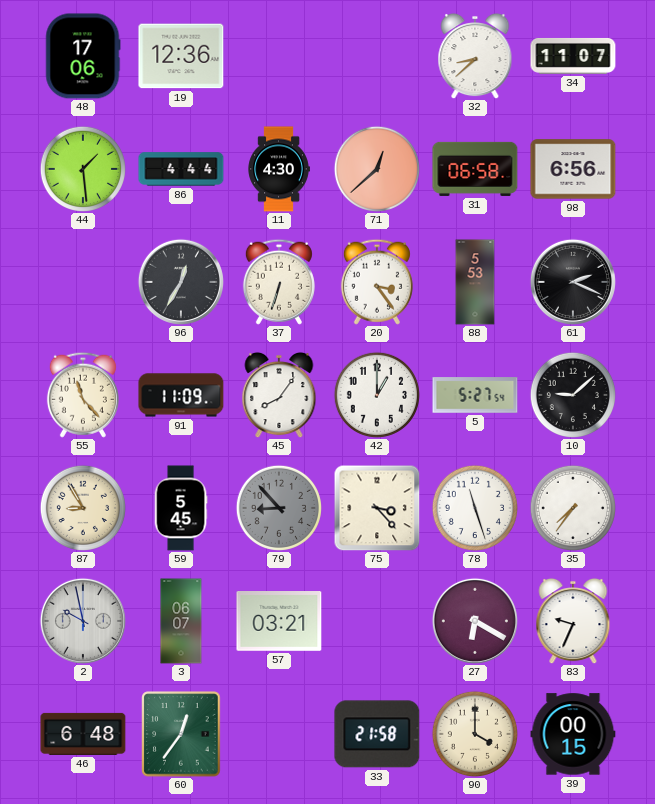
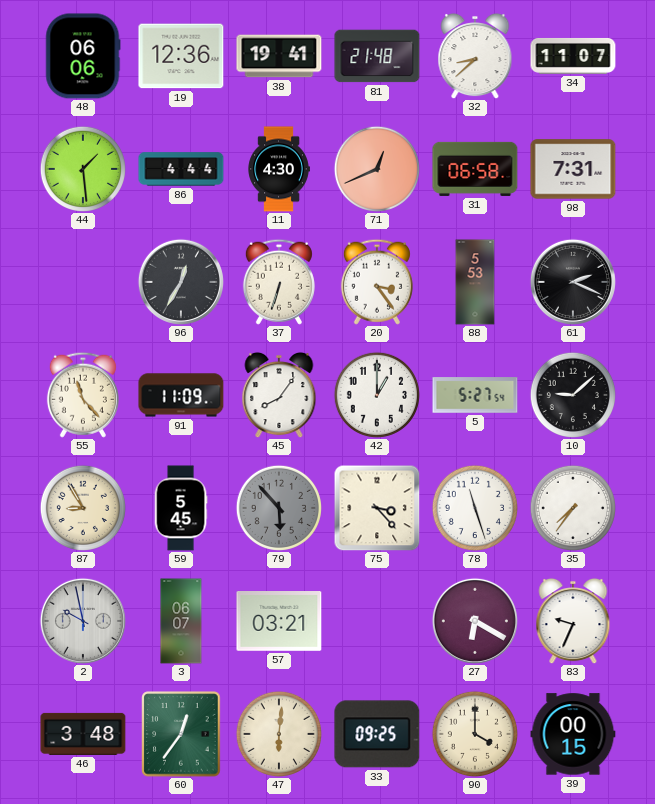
48: 17:06 -> 06:06 (83, 56)
38: none -> 19:41 (279, 56)
81: none -> 21:48 (377, 56)
71: 12:38 -> 12:41 (377, 169)
98: 6:56 -> 7:31 (573, 169)
79: 8:53 -> 5:53 (279, 508)
46: 6:48 -> 3:48 (83, 734)
47: none -> 6:01 (279, 734)
33: 21:58 -> 09:25 (377, 734)
